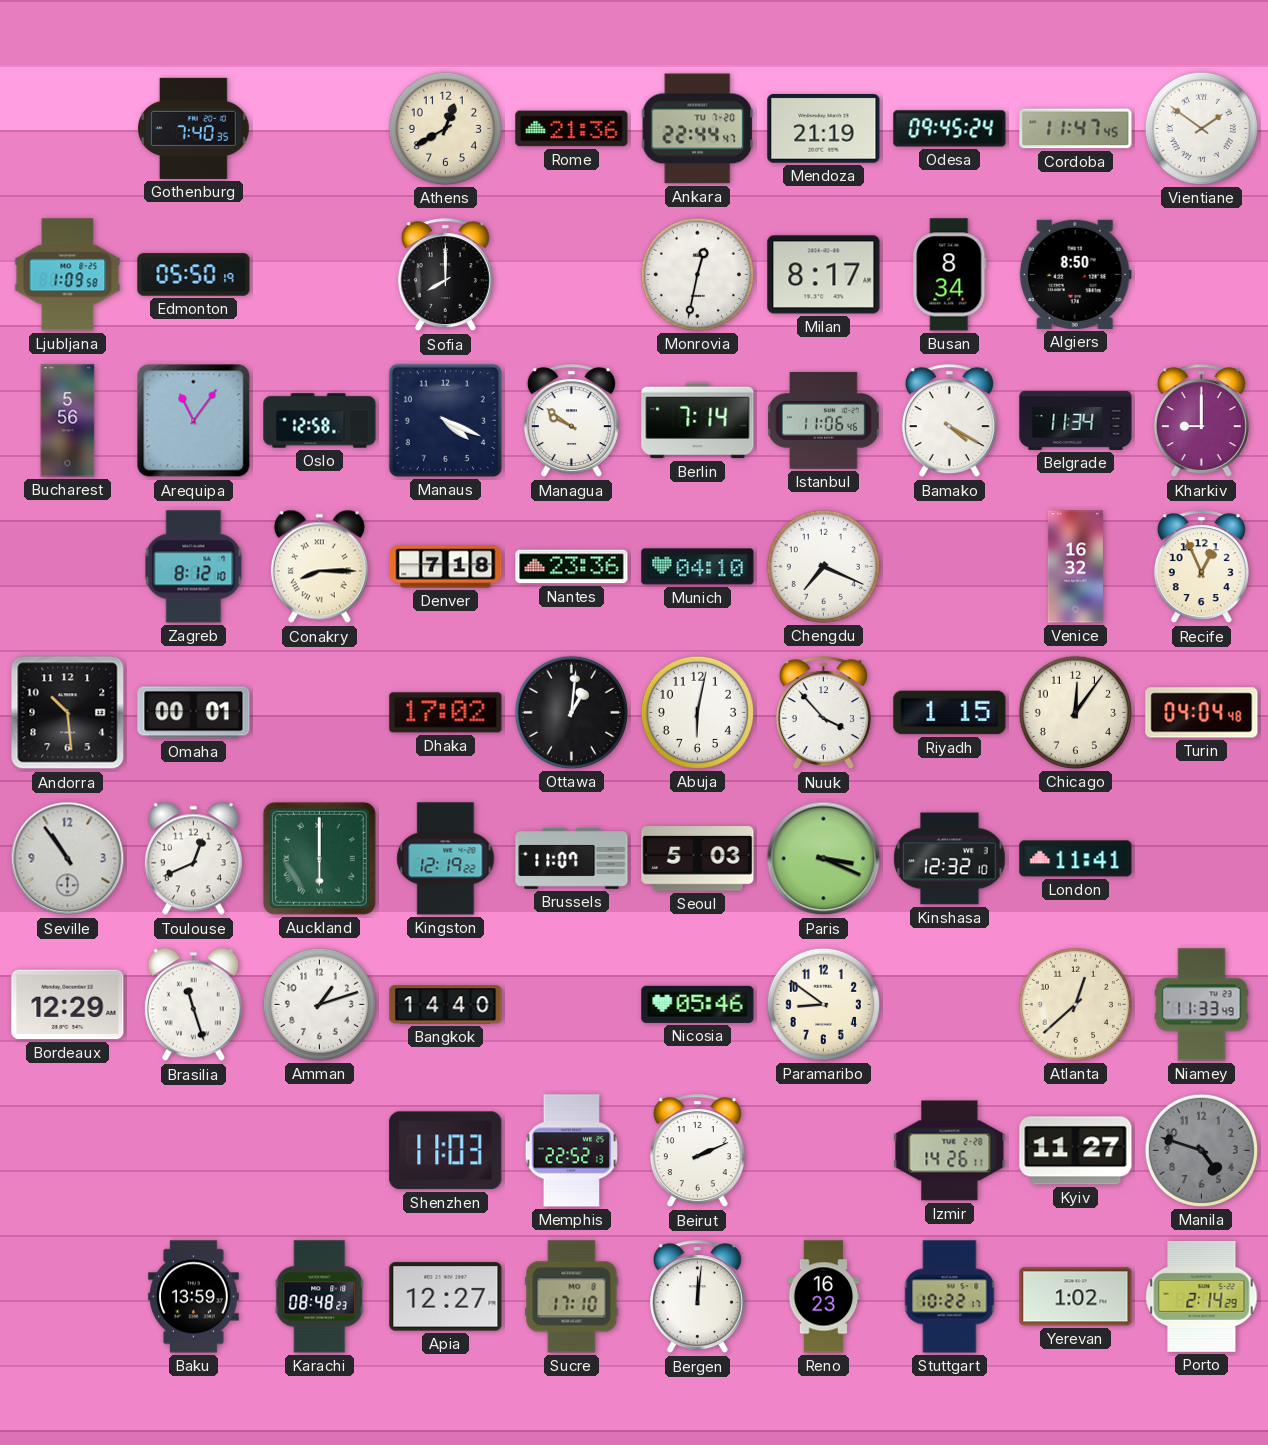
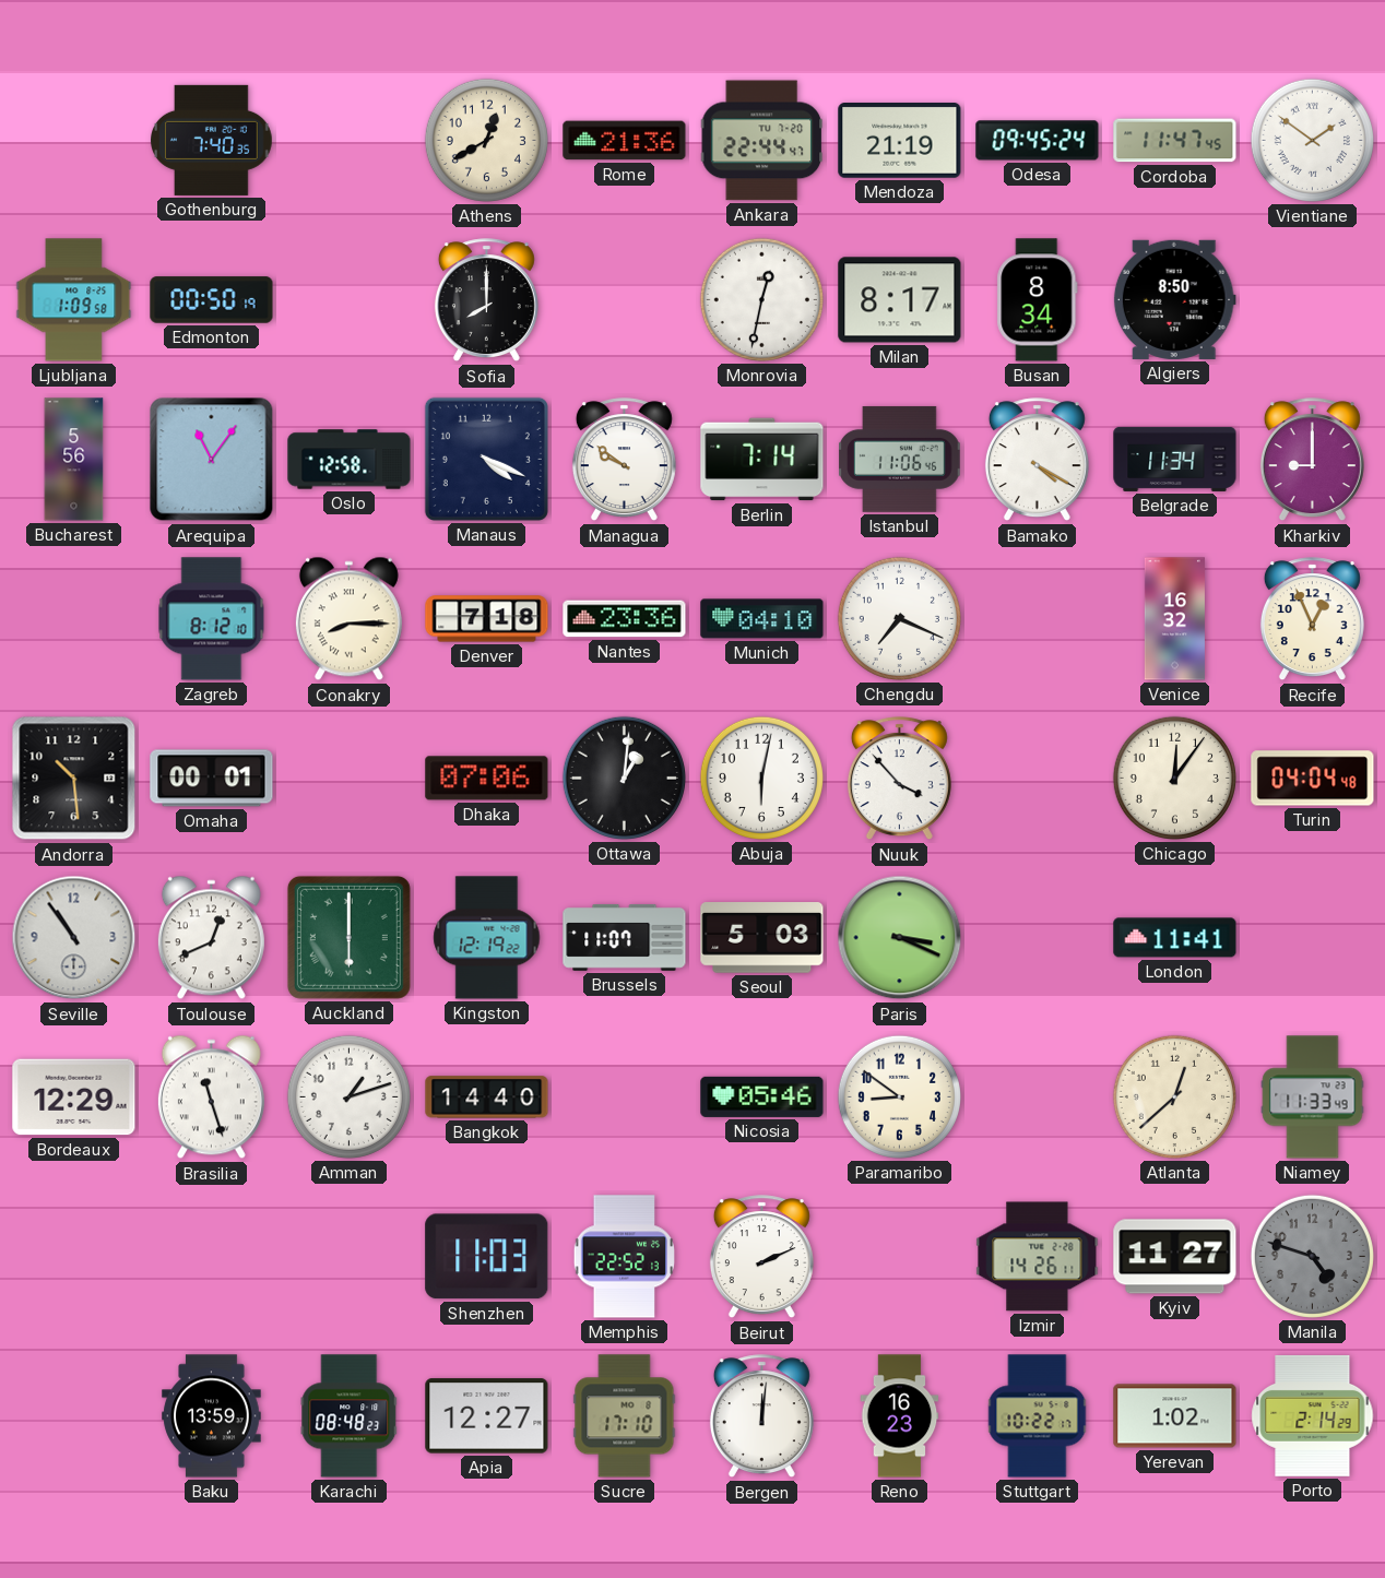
Edmonton: 05:50 -> 00:50 (212, 300)
Dhaka: 17:02 -> 07:06 (487, 779)
Riyadh: 1:15 -> none (950, 713)
Kinshasa: 12:32 -> none (950, 859)
